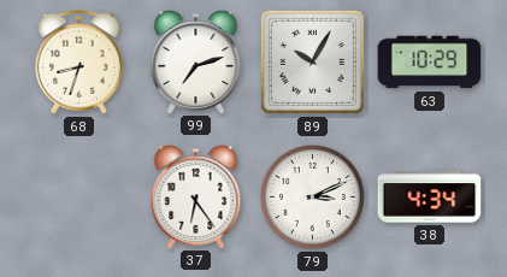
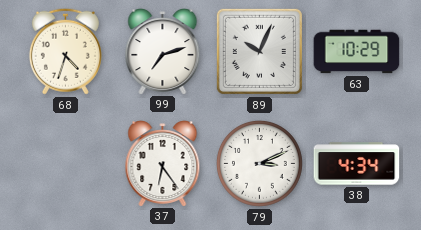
68: 8:33 -> 4:33 (65, 51)
89: 10:05 -> 10:04 (259, 51)
